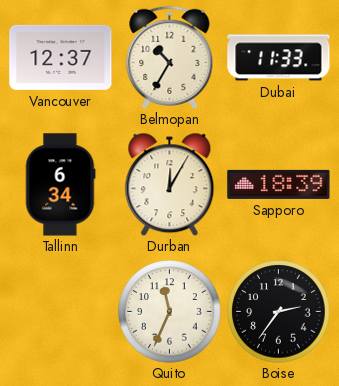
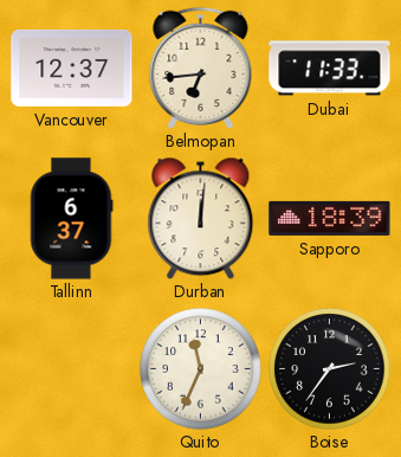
Belmopan: 10:35 -> 6:44 (201, 67)
Tallinn: 6:34 -> 6:37 (71, 219)
Durban: 12:05 -> 12:01 (201, 218)
